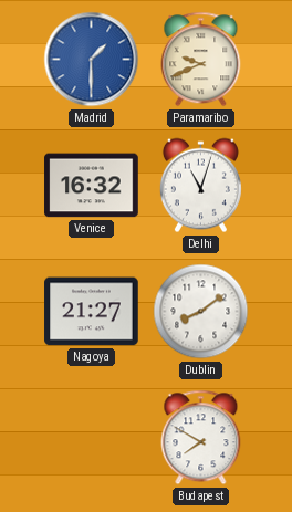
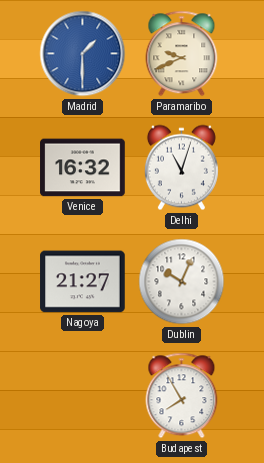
Dublin: 8:09 -> 10:04 (182, 282)
Budapest: 7:50 -> 7:55 (182, 396)
